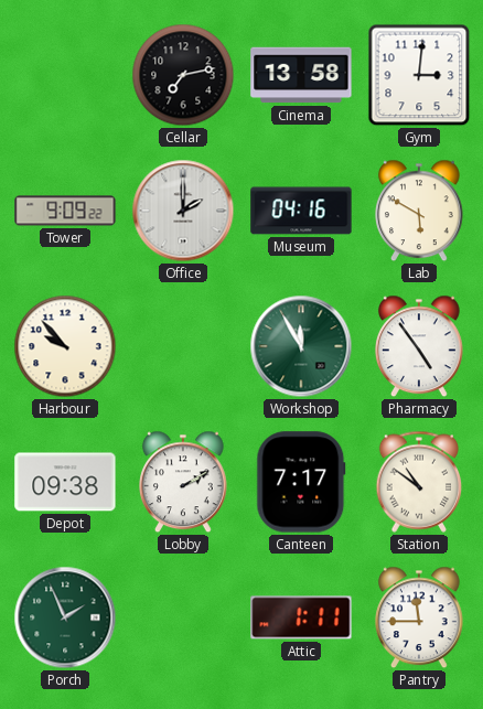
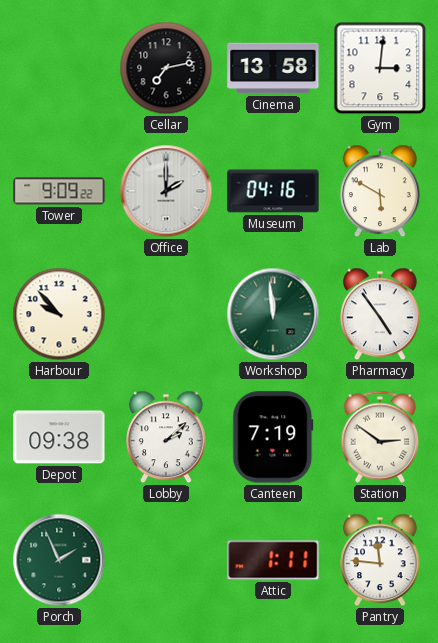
Workshop: 11:55 -> 11:59 (273, 314)
Lobby: 2:10 -> 2:08 (167, 437)
Canteen: 7:17 -> 7:19 (273, 437)
Station: 10:51 -> 2:51 (380, 437)
Pantry: 11:45 -> 11:46 (381, 560)
